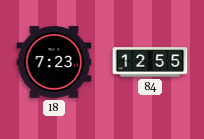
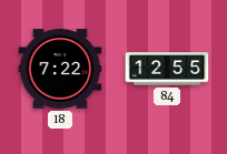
18: 7:23 -> 7:22 (60, 69)
